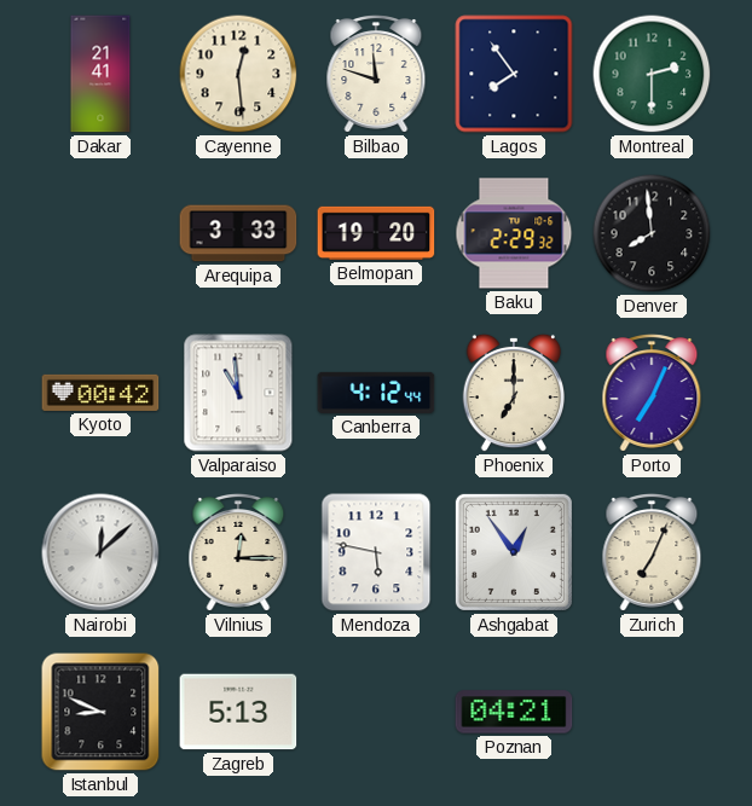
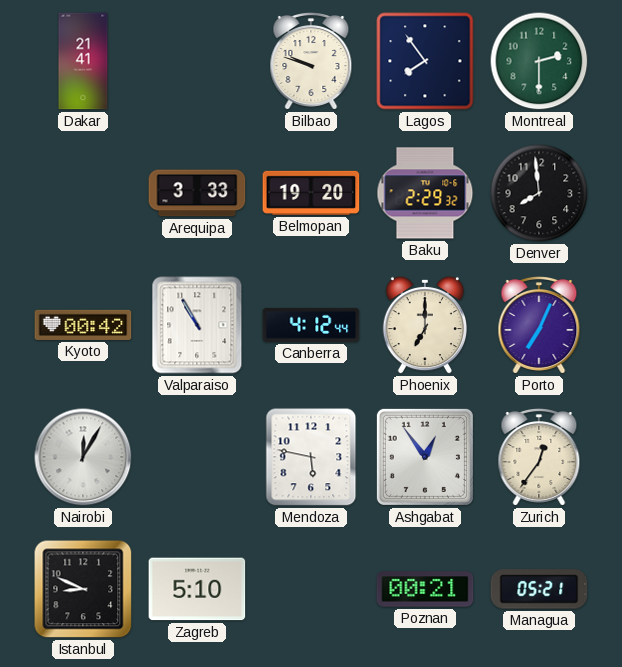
Cayenne: 12:29 -> none (238, 74)
Bilbao: 11:48 -> 9:48 (311, 62)
Valparaiso: 10:59 -> 10:55 (197, 325)
Nairobi: 12:08 -> 12:05 (83, 457)
Vilnius: 12:15 -> none (238, 553)
Zurich: 7:04 -> 12:36 (539, 458)
Zagreb: 5:13 -> 5:10 (197, 589)
Poznan: 04:21 -> 00:21 (425, 589)
Managua: none -> 05:21 (539, 589)
